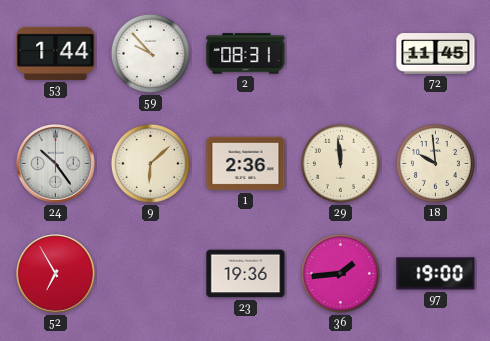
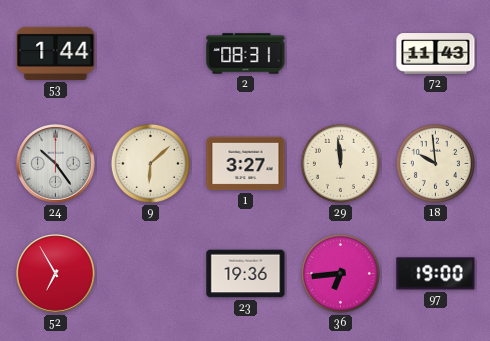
59: 9:53 -> none (150, 53)
72: 11:45 -> 11:43 (436, 54)
1: 2:36 -> 3:27 (246, 164)
36: 1:44 -> 6:44 (340, 273)
